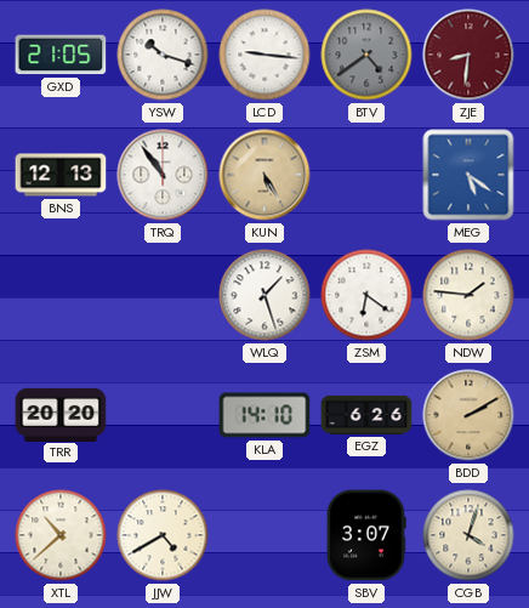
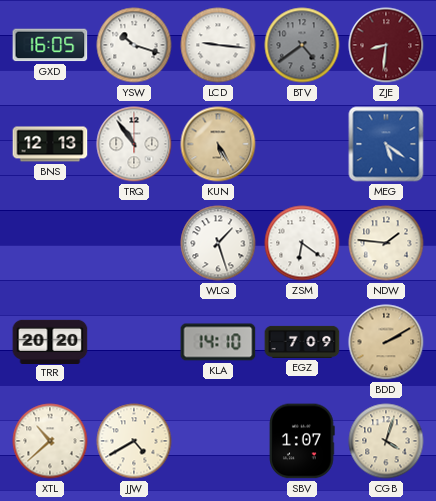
GXD: 21:05 -> 16:05 (50, 45)
EGZ: 6:26 -> 7:09 (302, 342)
SBV: 3:07 -> 1:07 (302, 441)
